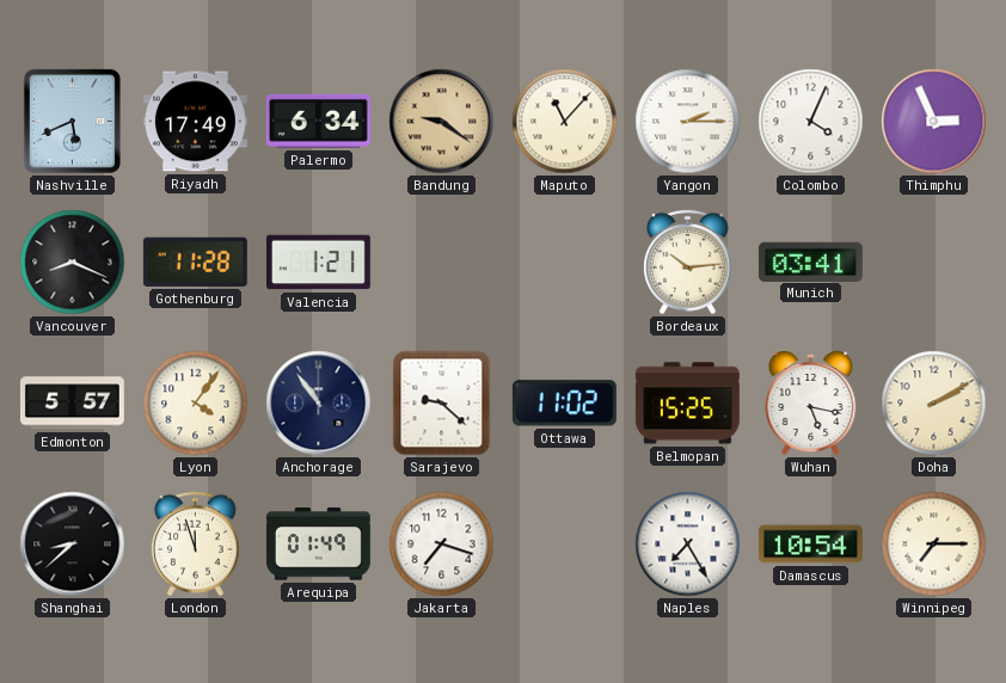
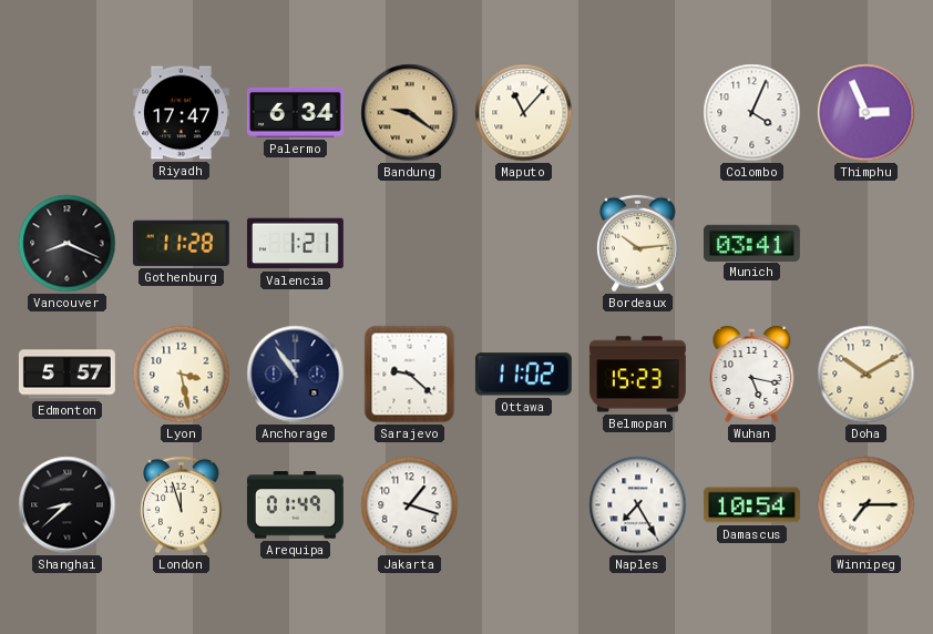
Nashville: 5:41 -> none (72, 121)
Riyadh: 17:49 -> 17:47 (181, 113)
Yangon: 2:15 -> none (688, 122)
Lyon: 4:06 -> 3:28 (182, 375)
Belmopan: 15:25 -> 15:23 (637, 375)
Doha: 2:10 -> 10:10 (867, 375)
Jakarta: 7:18 -> 1:18 (410, 505)
